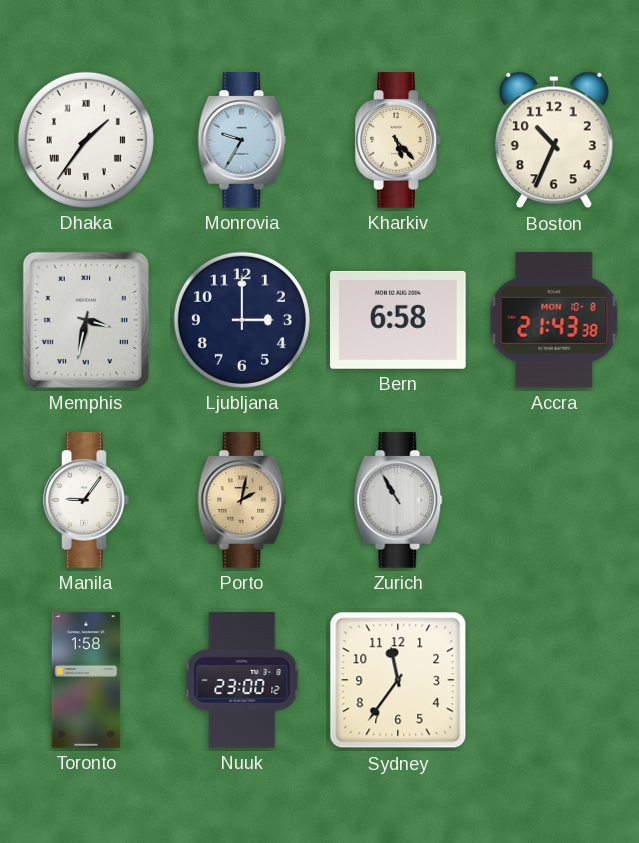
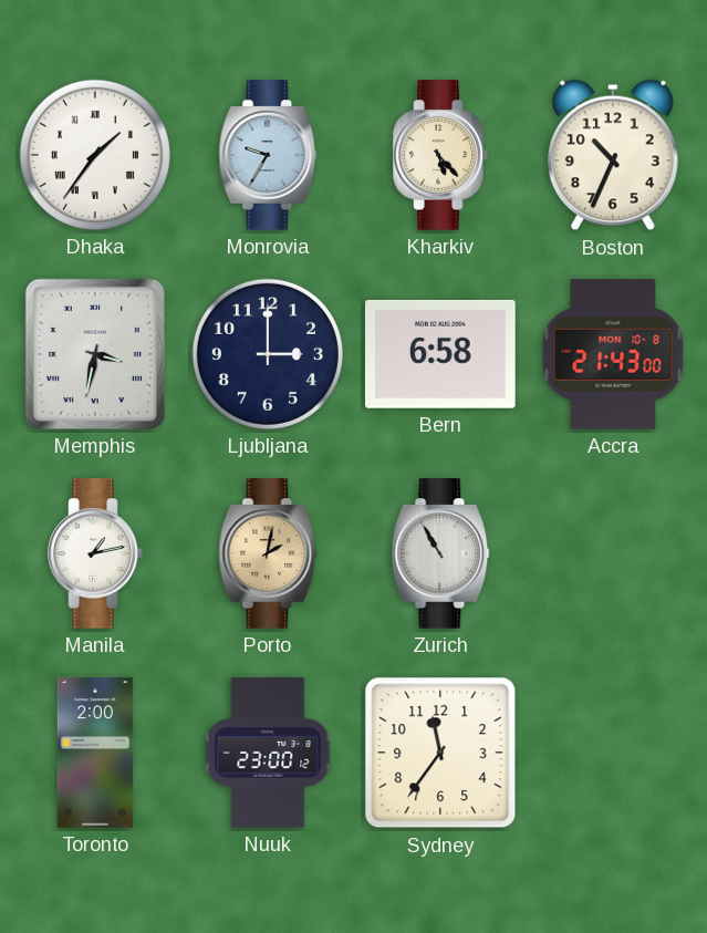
Accra: 21:43:38 -> 21:43:00 (613, 354)
Manila: 9:06 -> 1:13 (95, 553)
Toronto: 1:58 -> 2:00 (95, 753)
